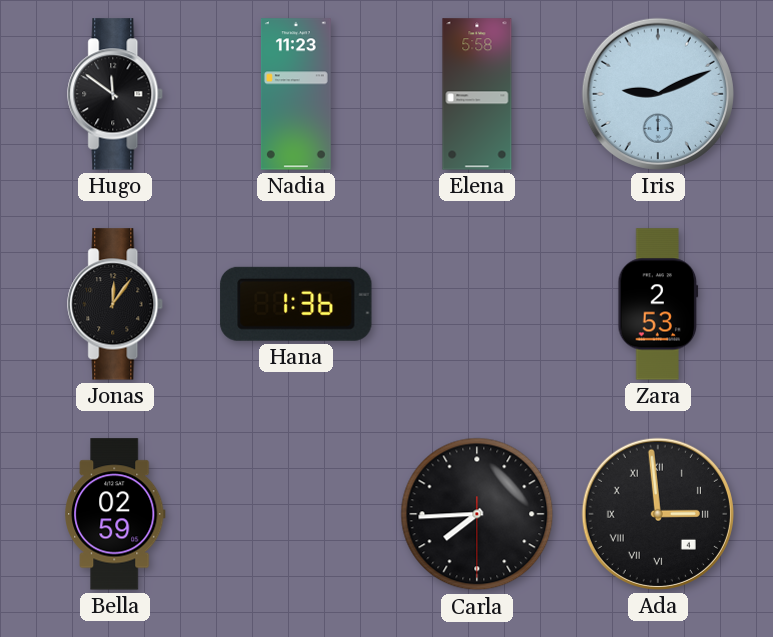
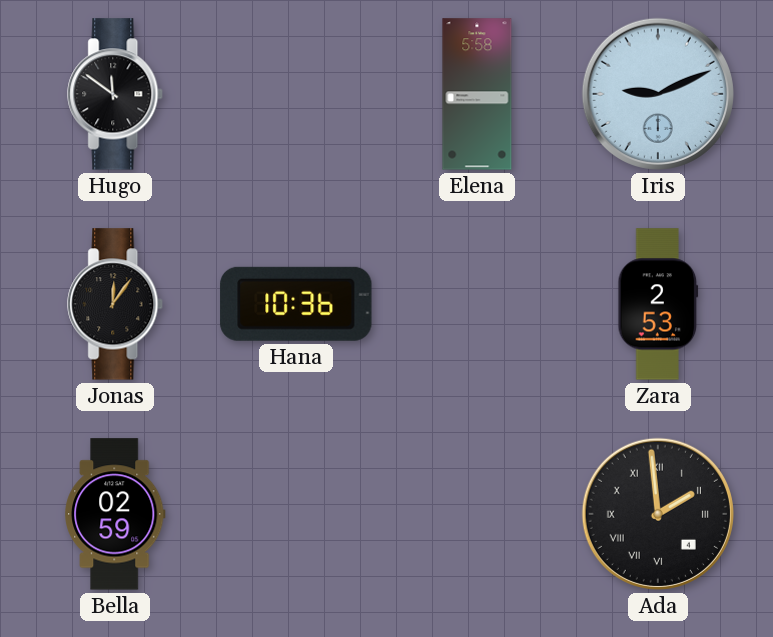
Nadia: 11:23 -> none (296, 94)
Hana: 1:36 -> 10:36 (296, 304)
Carla: 7:44 -> none (477, 514)
Ada: 2:59 -> 1:59 (658, 514)
